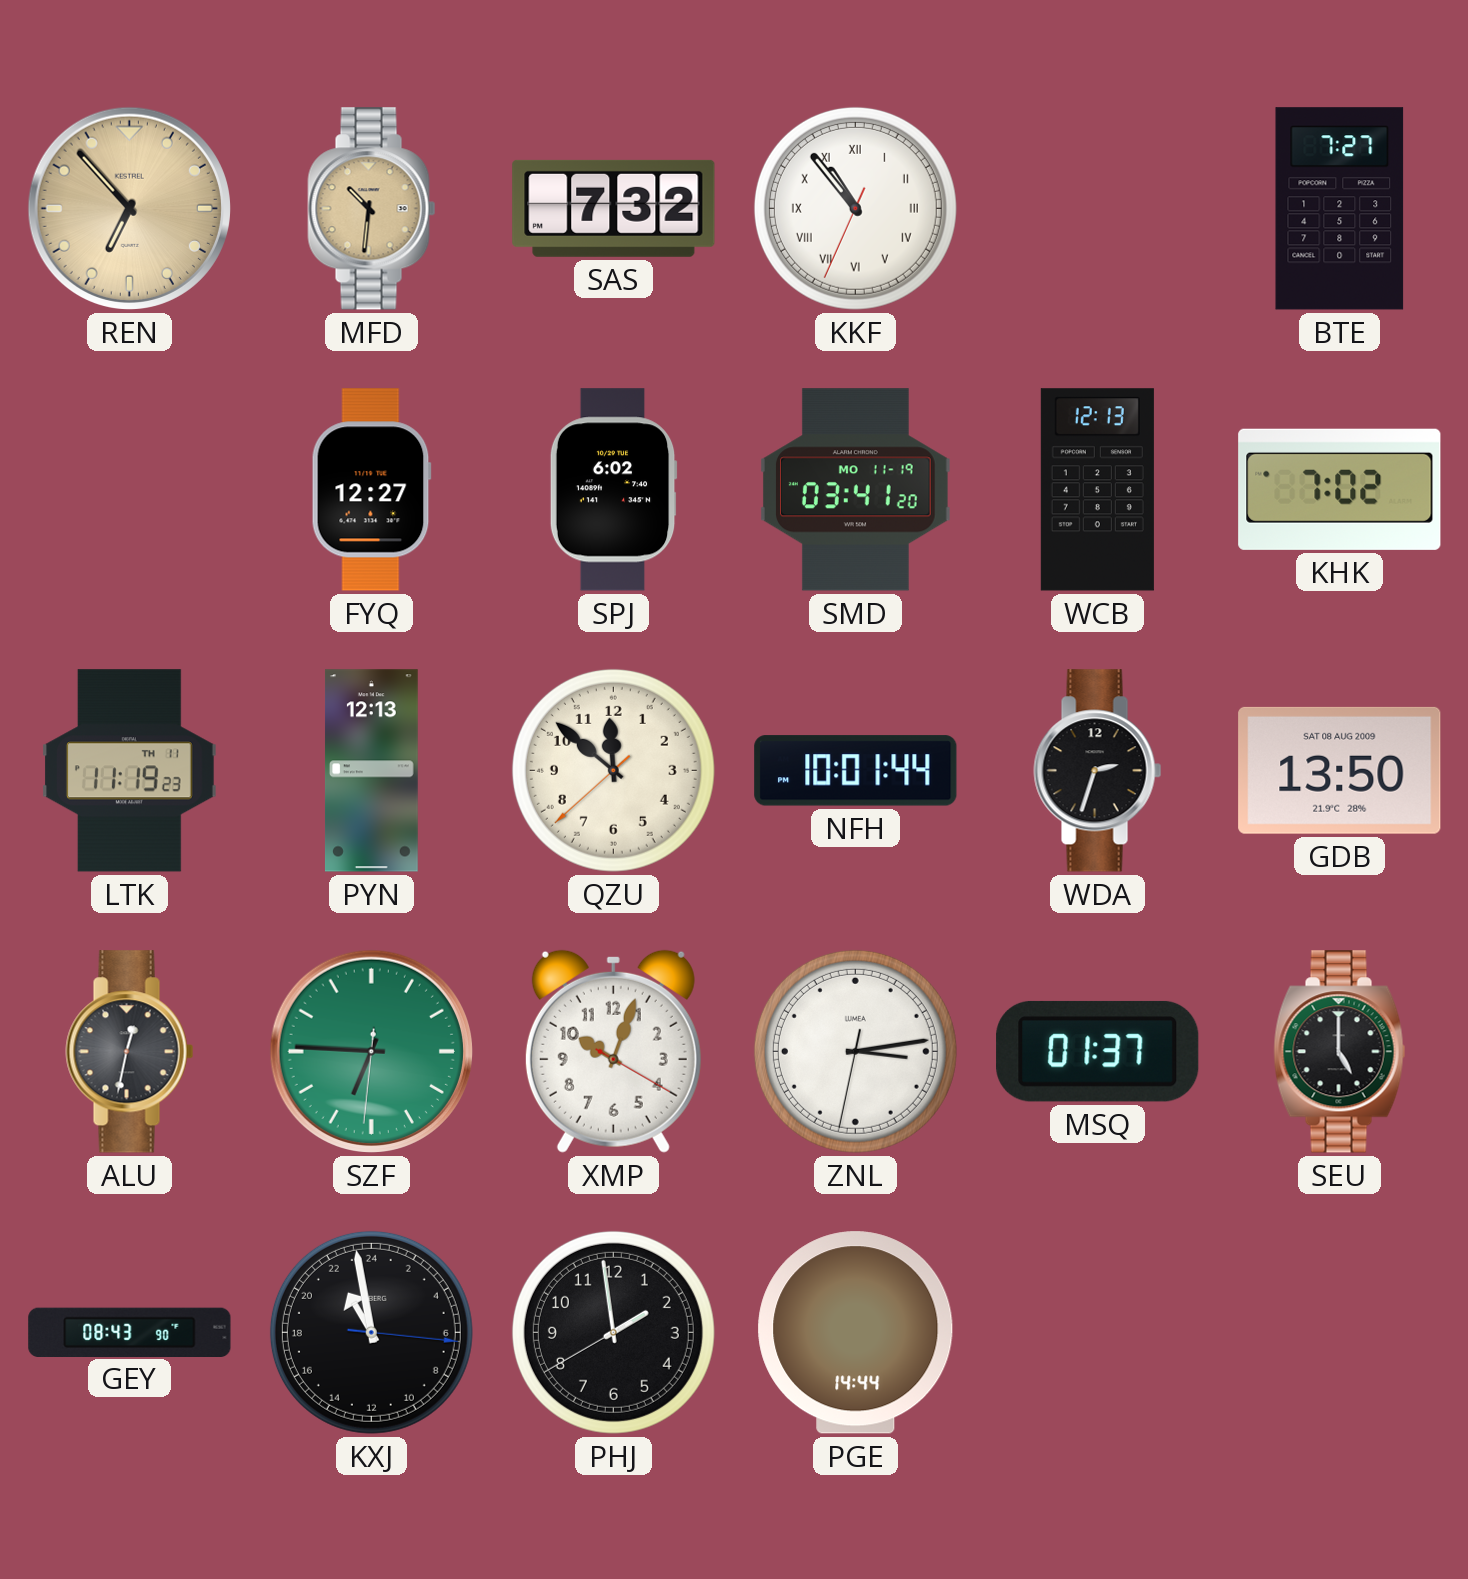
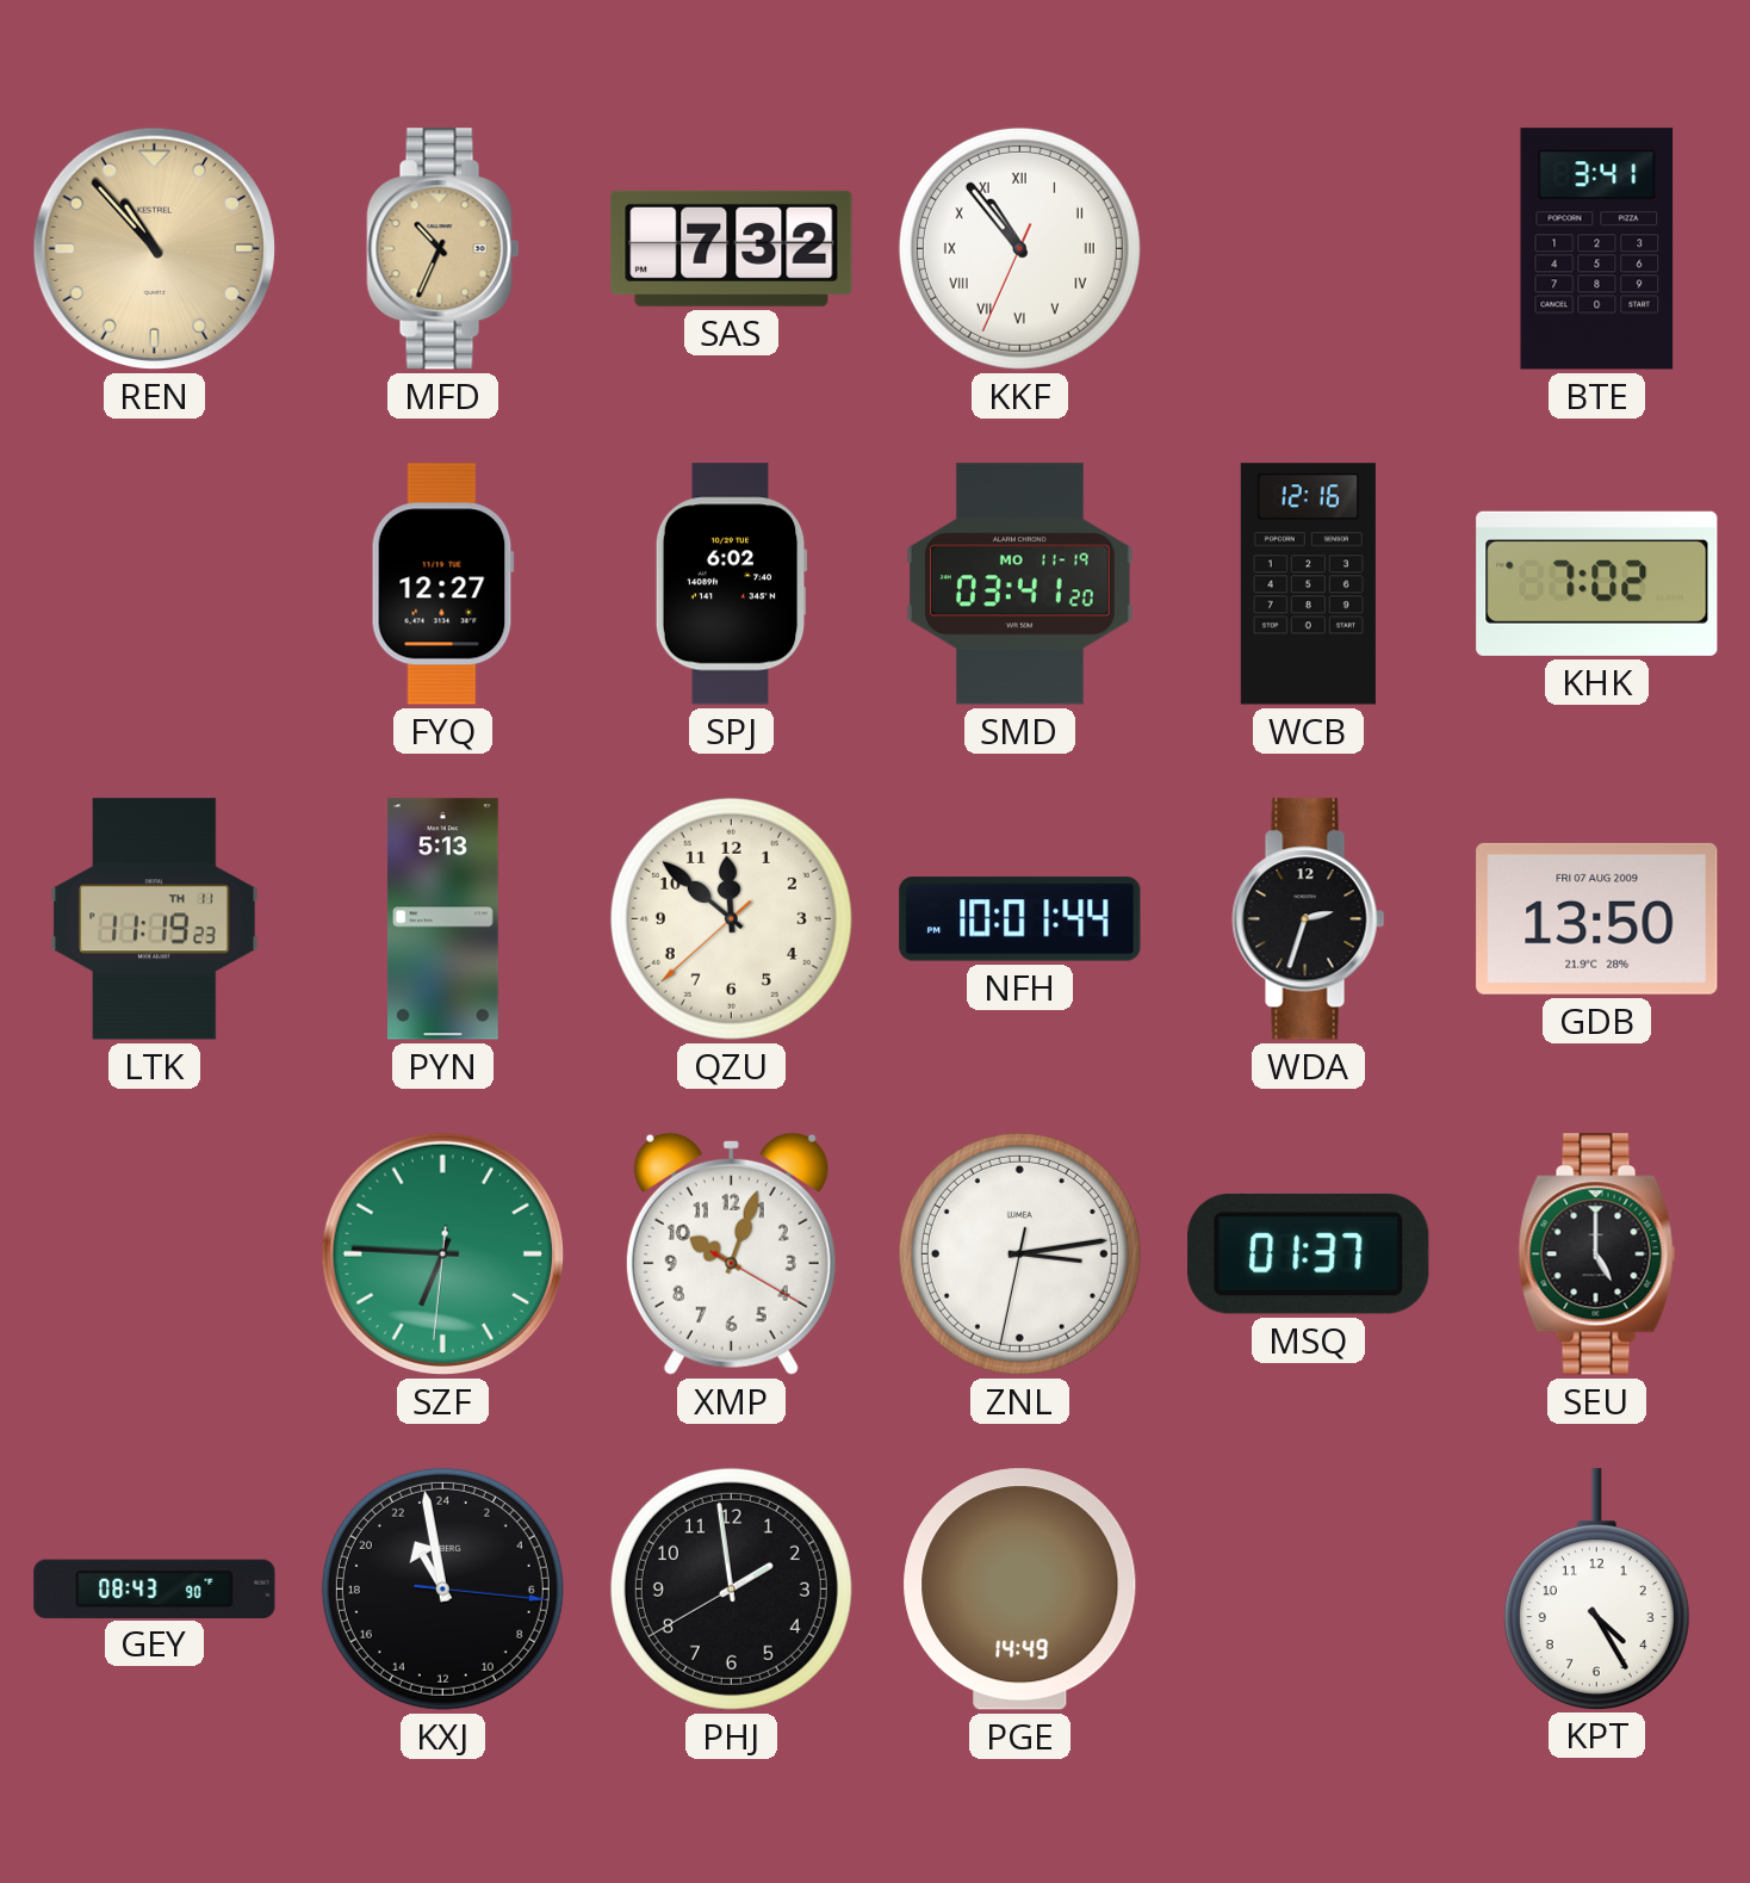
REN: 6:53 -> 10:53 (154, 248)
MFD: 10:31 -> 10:34 (443, 249)
BTE: 7:27 -> 3:41 (1597, 249)
WCB: 12:13 -> 12:16 (1308, 584)
PYN: 12:13 -> 5:13 (442, 919)
GDB date: SAT 08 AUG 2009 -> FRI 07 AUG 2009 (1597, 918)
ALU: 12:32 -> none (130, 1052)
PGE: 14:44 -> 14:49 (1020, 1590)
KPT: none -> 4:25 (1596, 1588)
